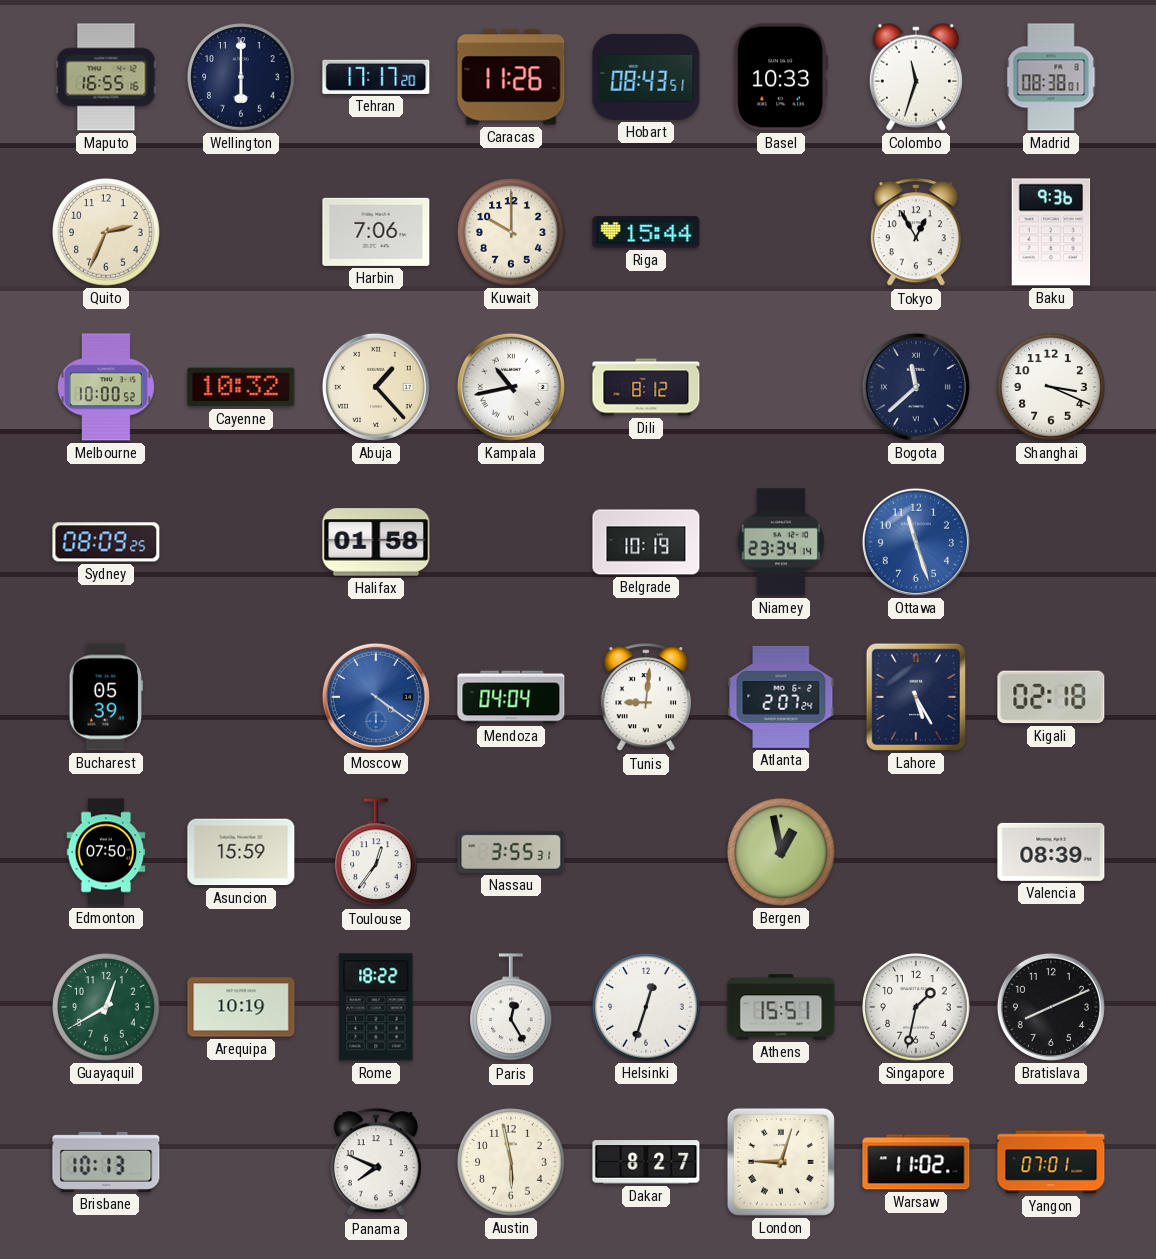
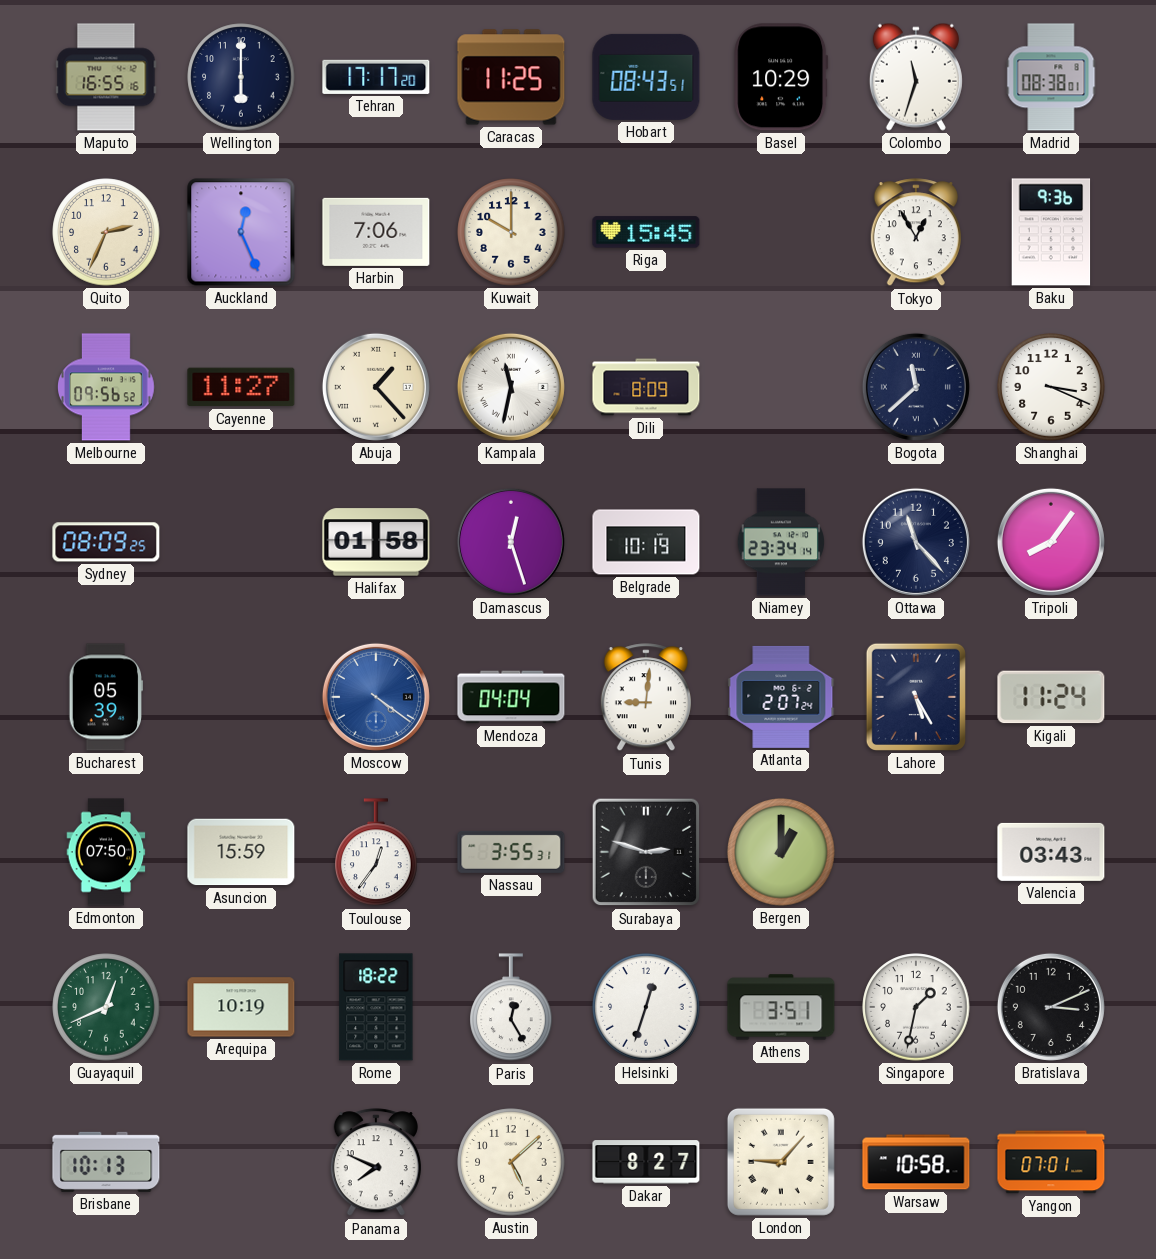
Caracas: 11:26 -> 11:25 (511, 77)
Basel: 10:33 -> 10:29 (781, 77)
Auckland: none -> 12:26 (241, 232)
Riga: 15:44 -> 15:45 (646, 232)
Melbourne: 10:00 -> 09:56 (107, 387)
Cayenne: 10:32 -> 11:27 (241, 387)
Kampala: 10:43 -> 11:32 (511, 387)
Dili: 8:12 -> 8:09 (646, 387)
Damascus: none -> 12:27 (511, 542)
Ottawa: 11:27 -> 11:23 (916, 542)
Ottawa dial: blue -> navy (916, 542)
Tripoli: none -> 8:06 (1051, 542)
Kigali: 02:18 -> 11:24 (1051, 697)
Surabaya: none -> 2:48 (646, 852)
Bergen: 12:58 -> 1:00 (781, 852)
Valencia: 08:39 -> 03:43 (1051, 852)
Guayaquil: 12:40 -> 12:41 (106, 1007)
Athens: 15:51 -> 3:51 (781, 1007)
Bratislava: 8:11 -> 3:11 (1051, 1007)
Austin: 5:58 -> 5:08 (511, 1162)
London: 9:03 -> 9:07 (781, 1162)
Warsaw: 11:02 -> 10:58 (916, 1162)
